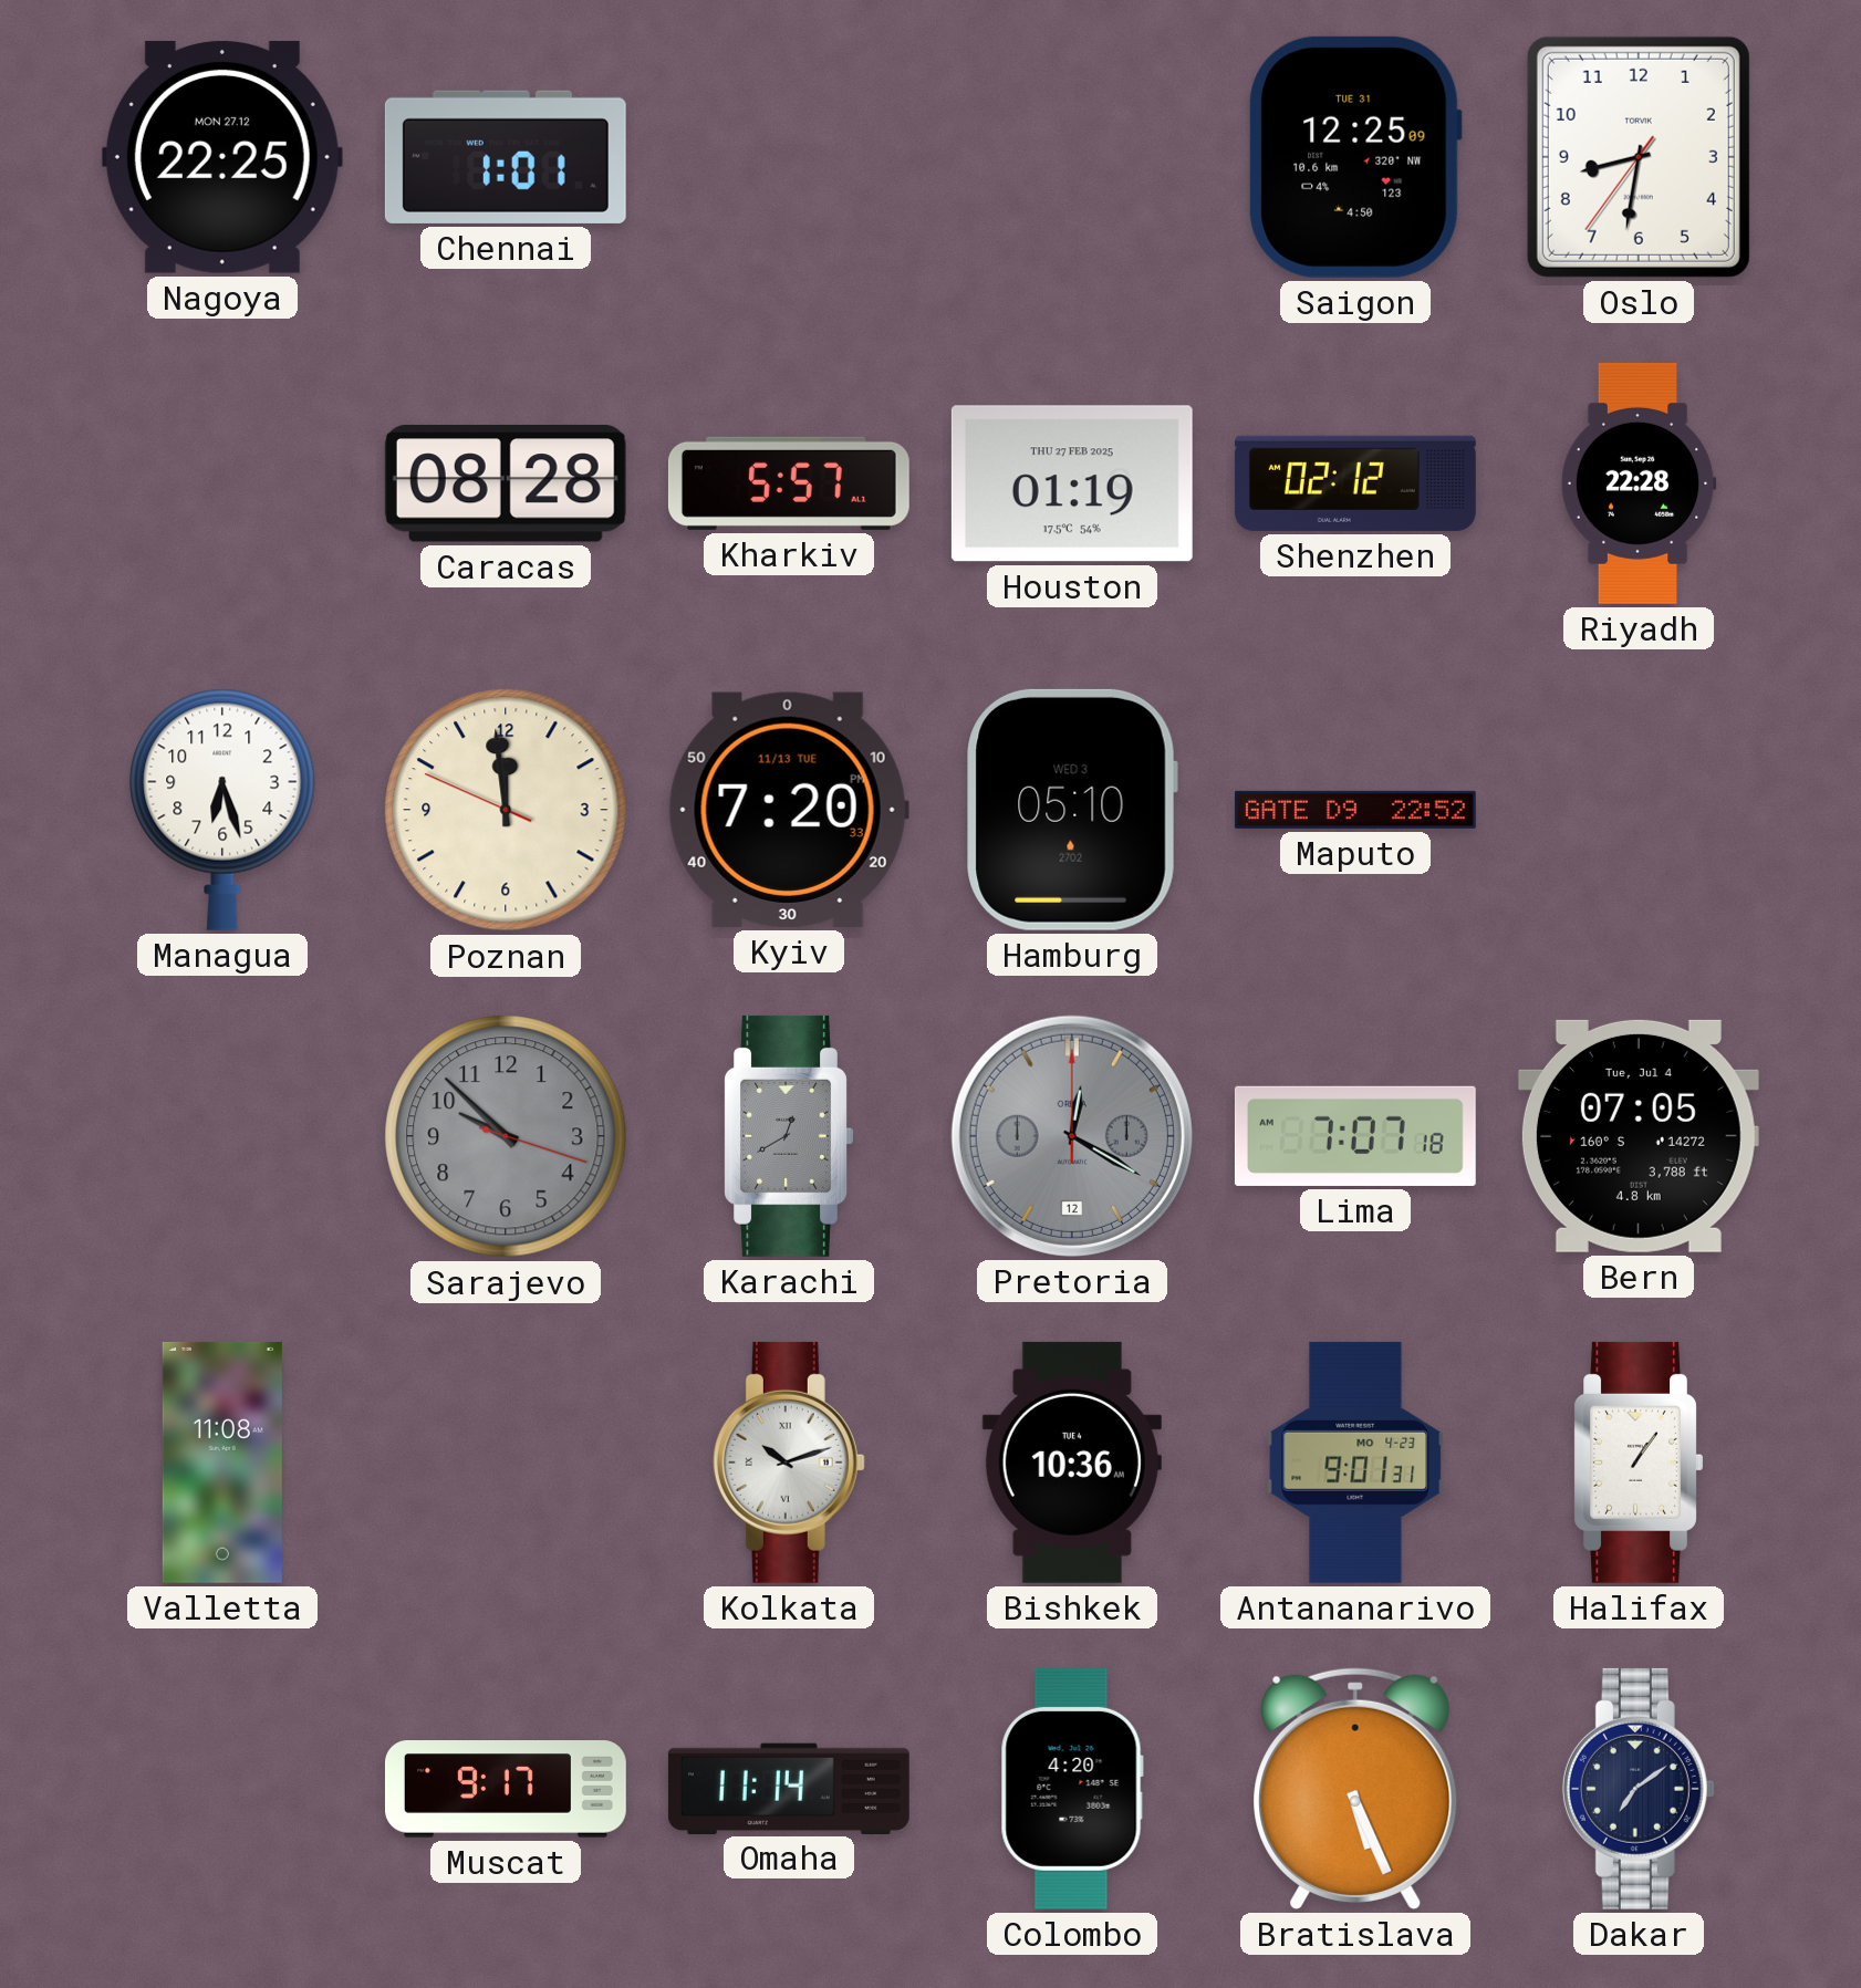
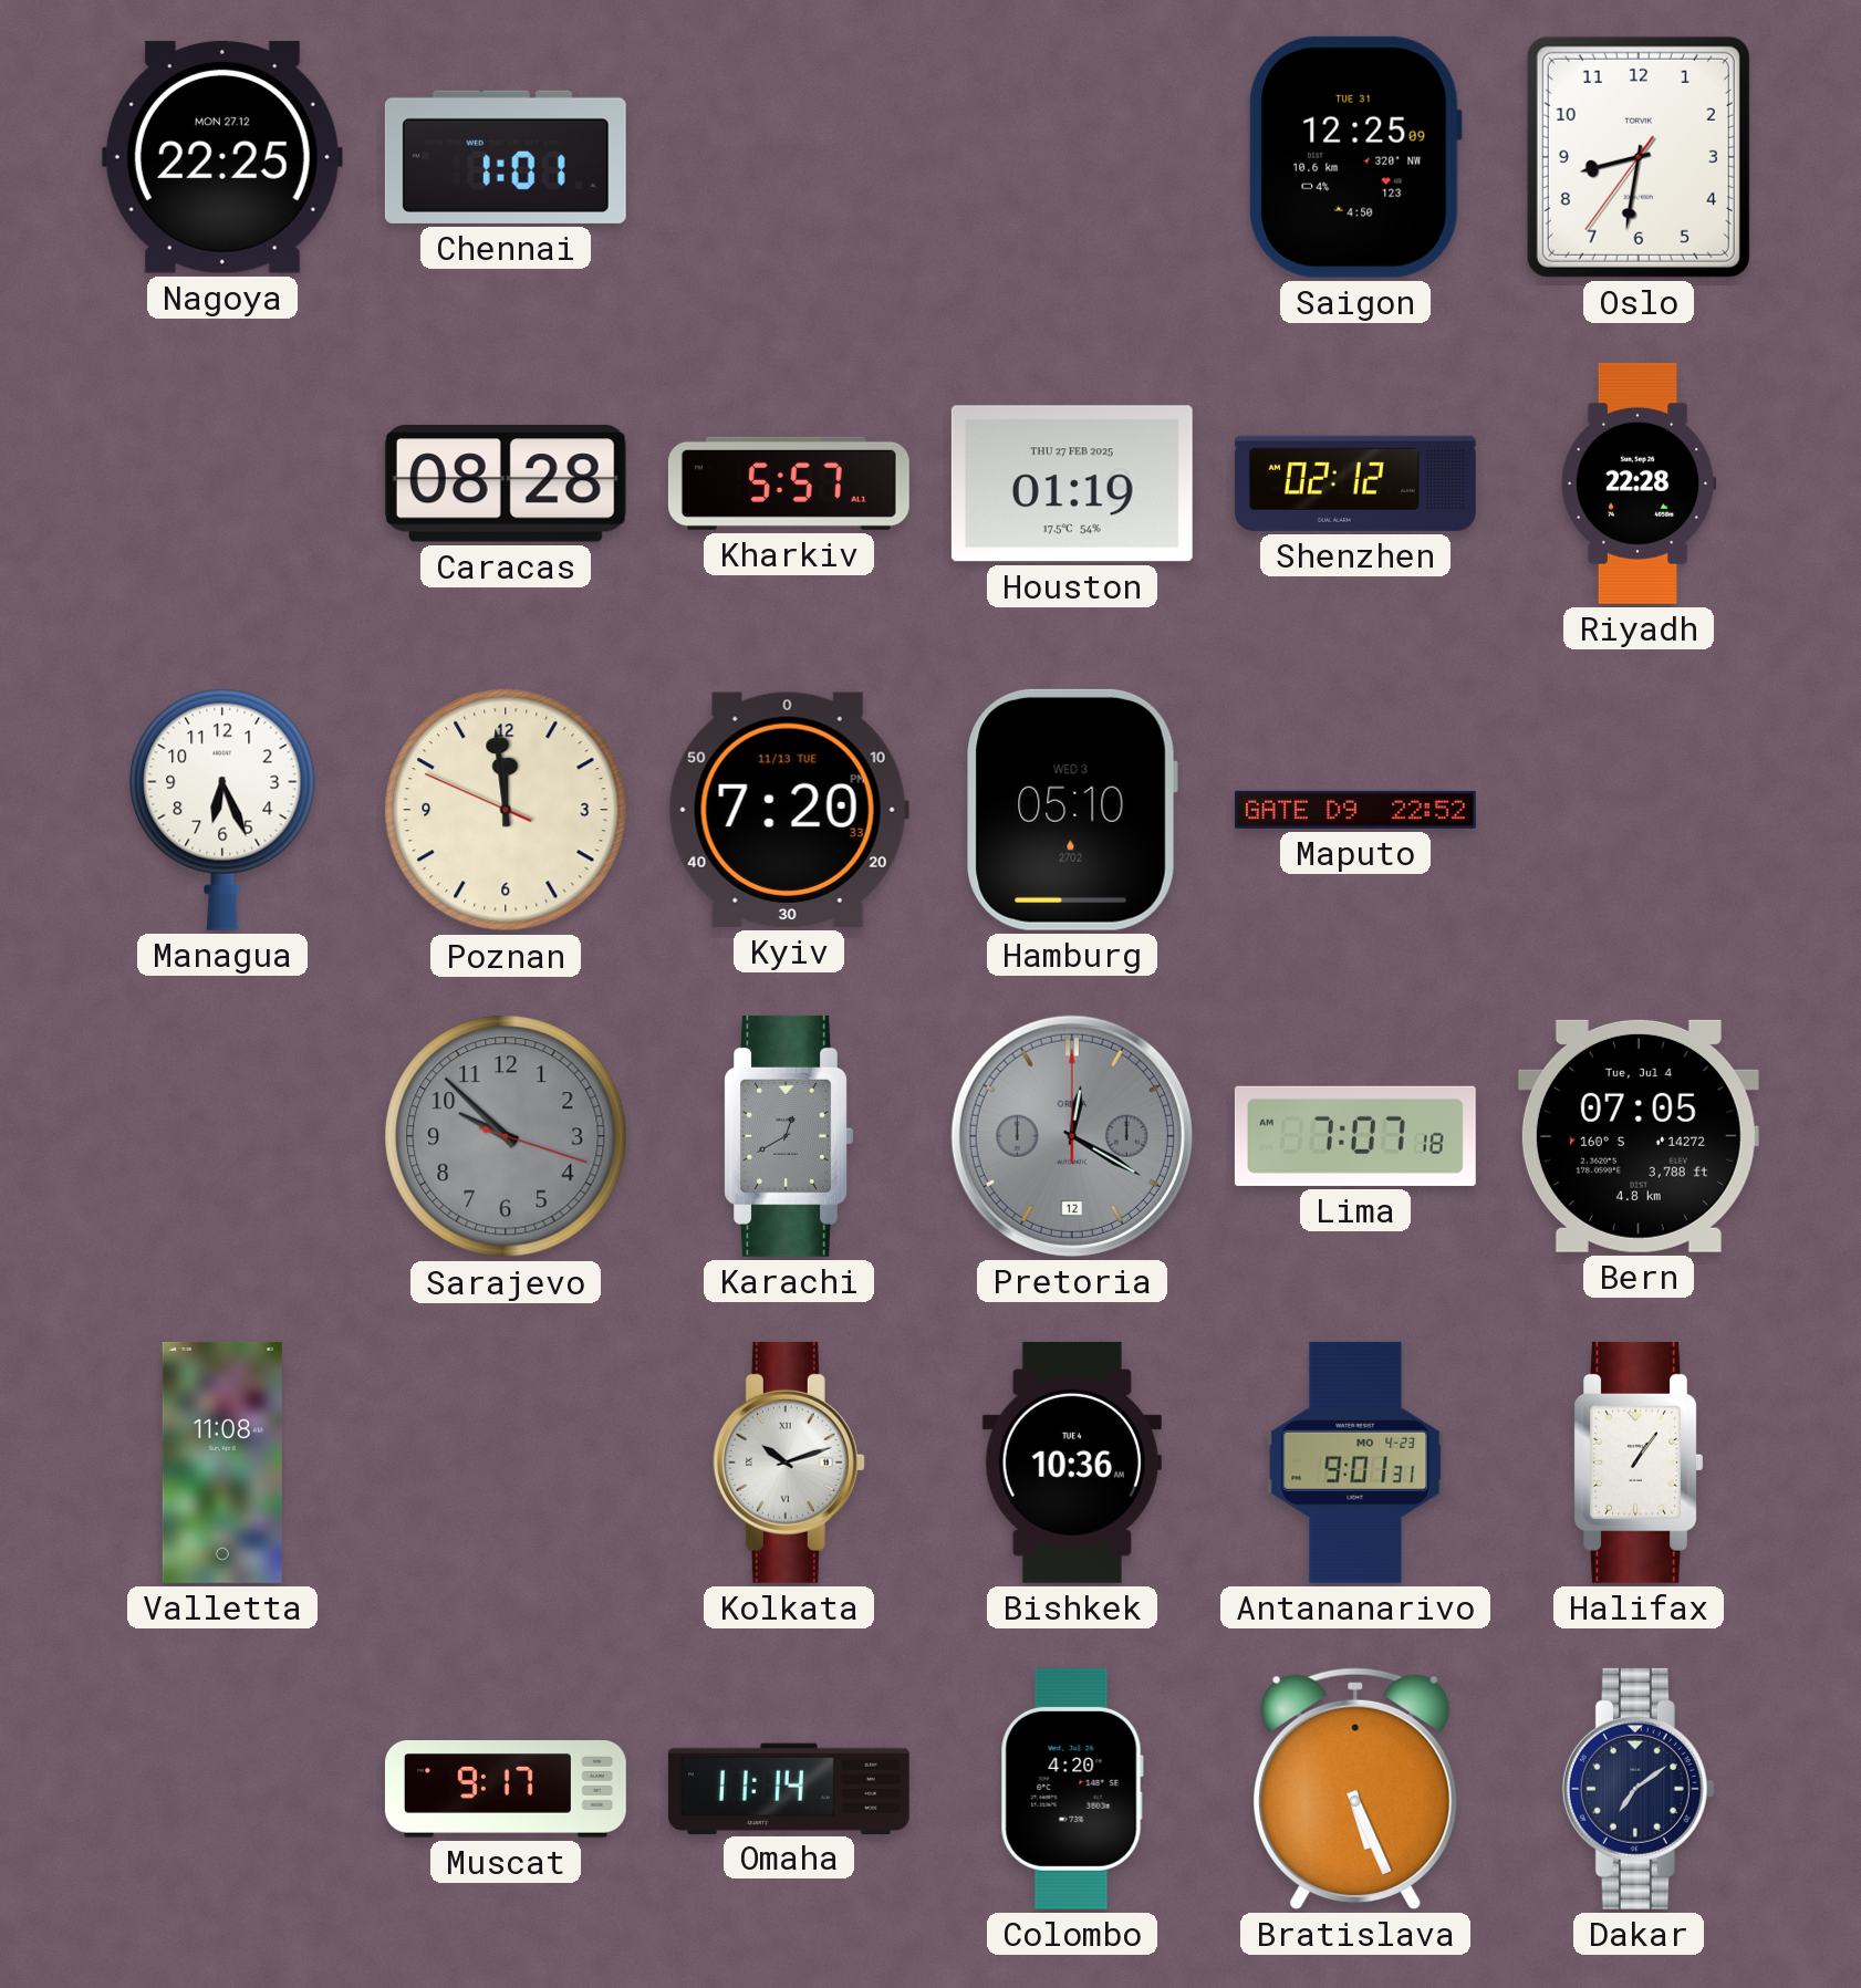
Managua: 6:27 -> 6:26 (222, 810)
